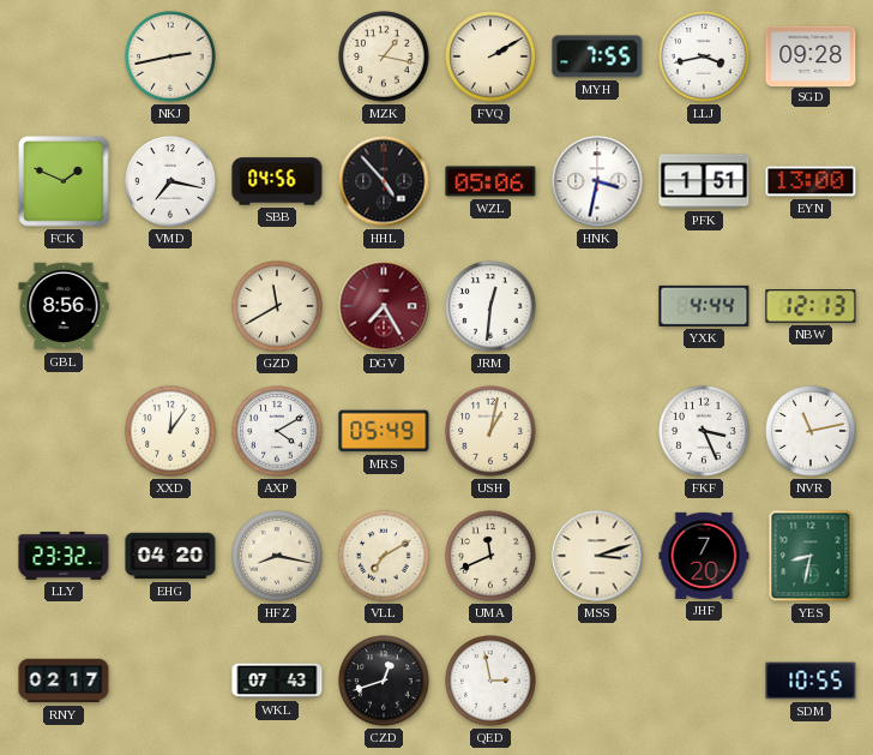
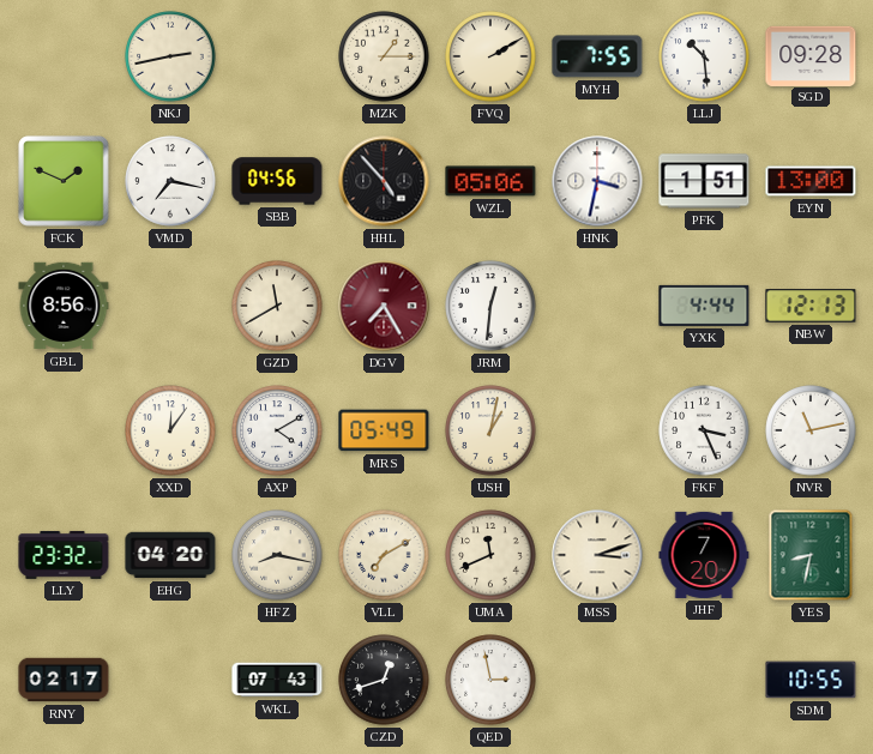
MZK: 1:17 -> 1:15 (384, 56)
LLJ: 3:43 -> 10:29 (704, 56)
